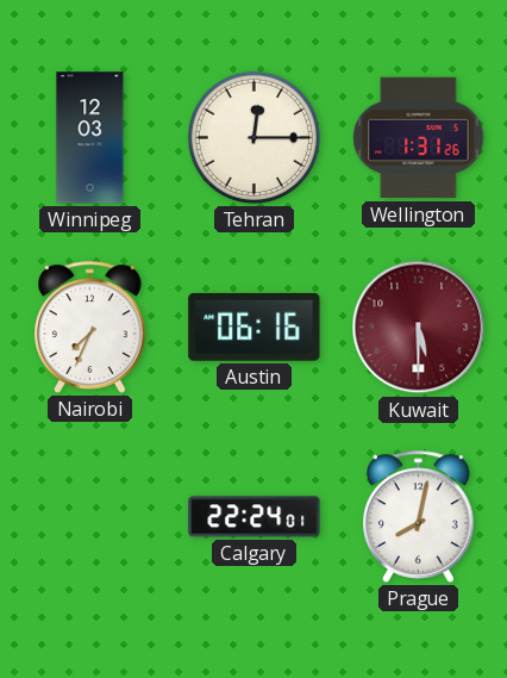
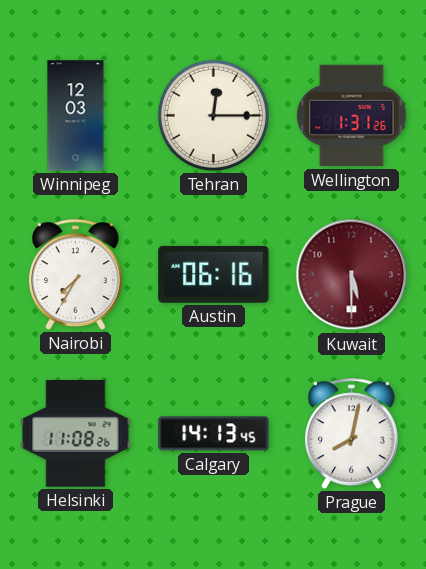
Nairobi: 7:34 -> 7:35 (76, 274)
Helsinki: none -> 11:08 (76, 434)
Calgary: 22:24 -> 14:13 (214, 434)
